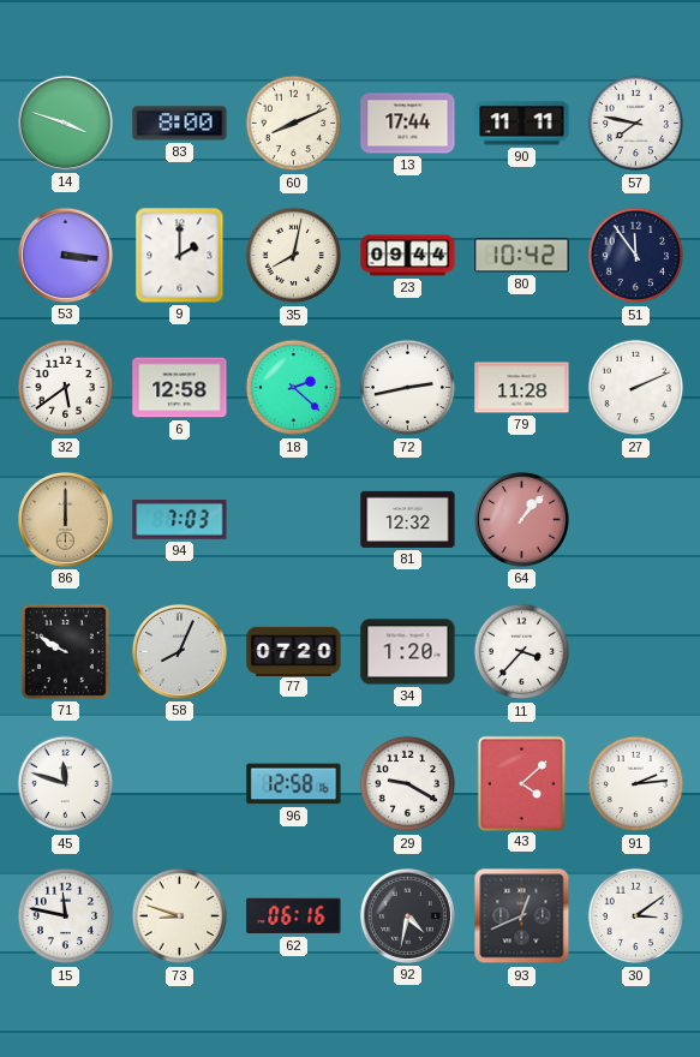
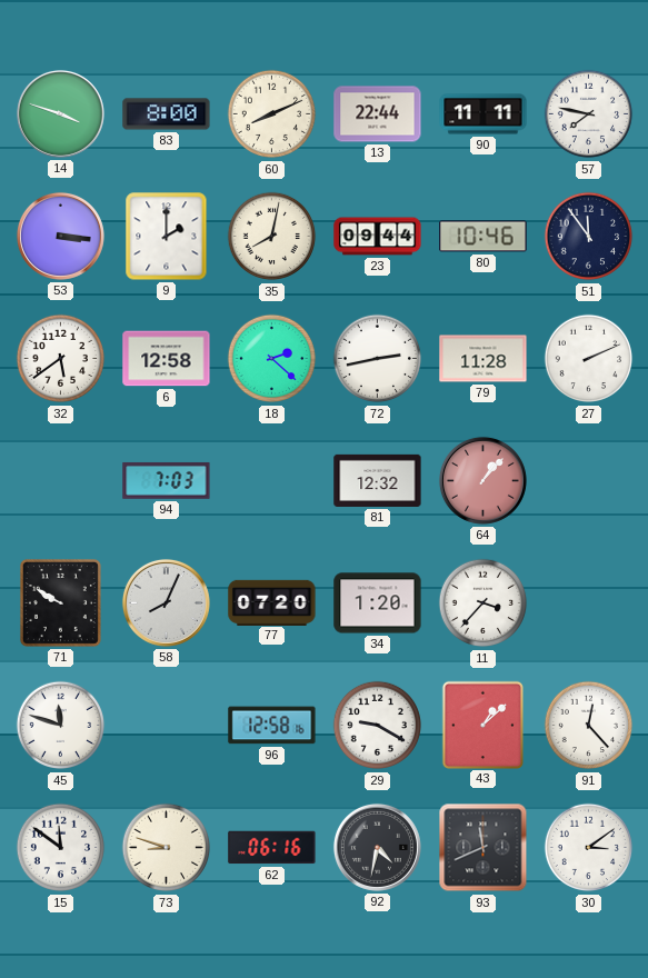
13: 17:44 -> 22:44 (378, 114)
80: 10:42 -> 10:46 (483, 237)
86: 12:00 -> none (65, 519)
43: 4:08 -> 1:08 (482, 725)
91: 2:14 -> 12:23 (589, 726)
15: 11:47 -> 11:51 (61, 848)
93: 12:41 -> 11:41 (483, 848)
